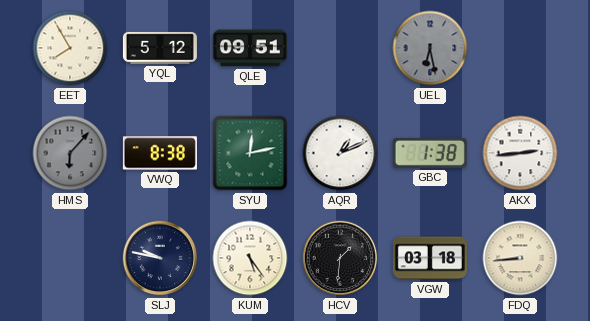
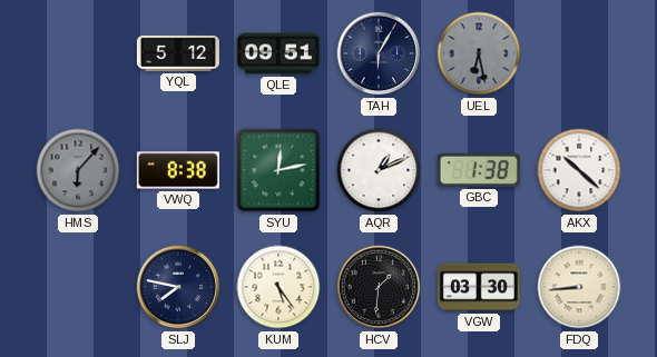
EET: 7:55 -> none (70, 48)
TAH: none -> 6:05 (379, 53)
AKX: 2:44 -> 10:22 (579, 170)
SLJ: 9:47 -> 7:47 (178, 287)
VGW: 03:18 -> 03:30 (479, 287)
